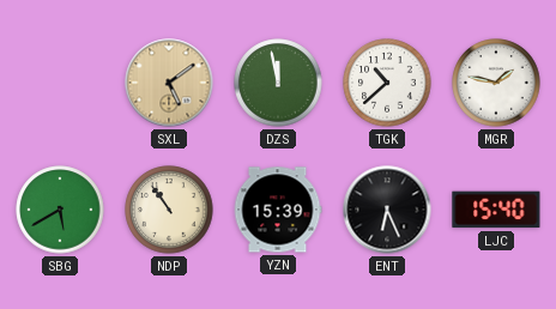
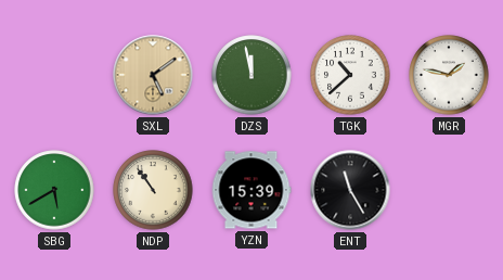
ENT: 6:26 -> 11:25 (350, 190)
LJC: 15:40 -> none (496, 210)
